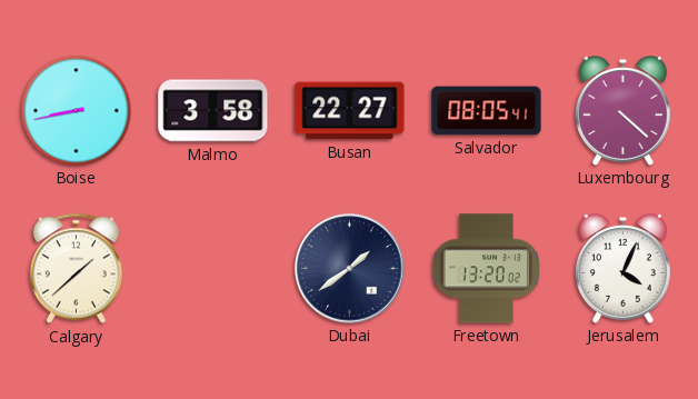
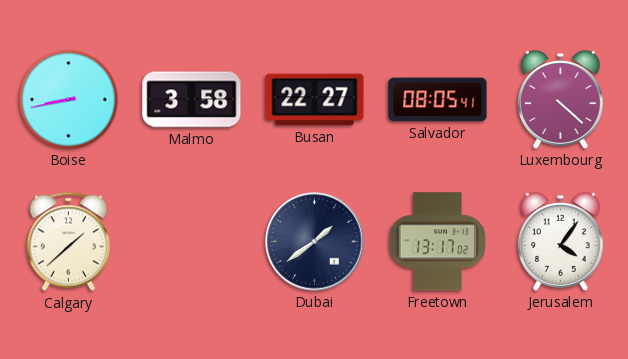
Freetown: 13:20 -> 13:17 (437, 242)
Jerusalem: 4:04 -> 4:06 (560, 242)
